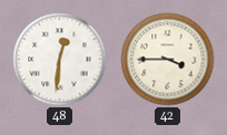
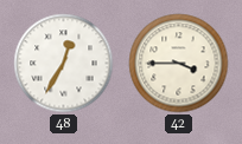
48: 12:31 -> 12:35 (64, 64)
